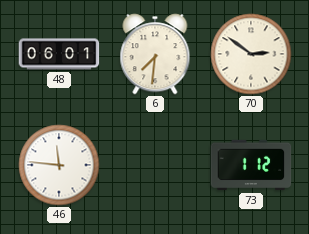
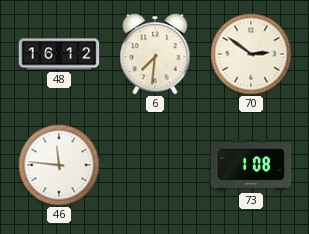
48: 06:01 -> 16:12 (59, 54)
73: 1:12 -> 1:08 (251, 165)
